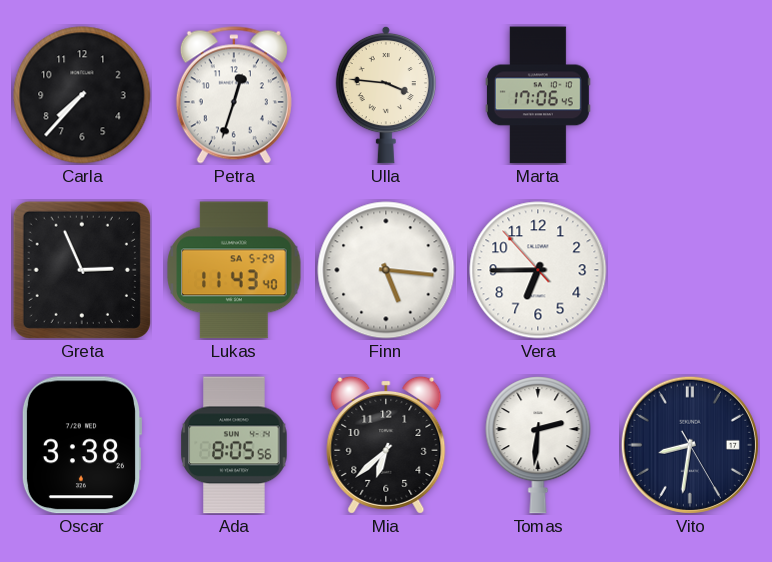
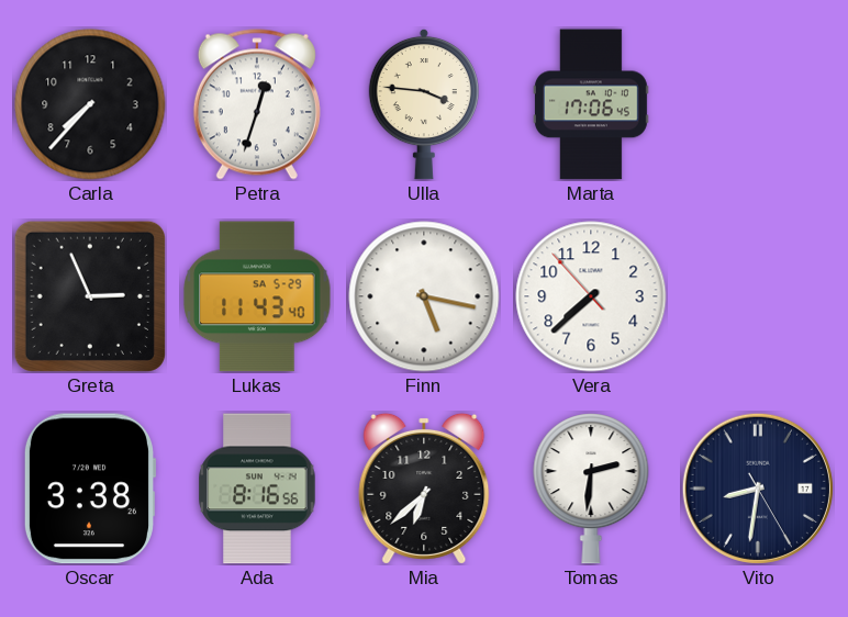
Finn: 5:16 -> 5:17 (424, 296)
Vera: 6:44 -> 7:37 (591, 296)
Ada: 8:05 -> 8:16 (257, 489)
